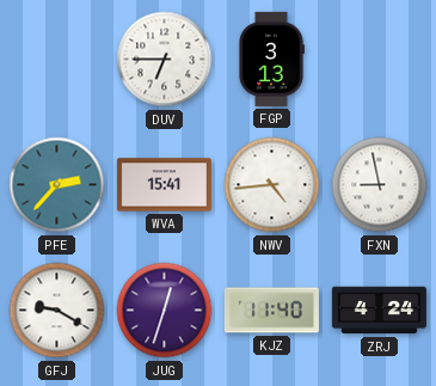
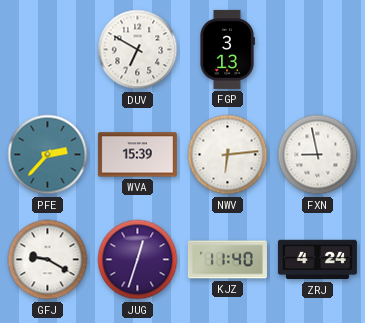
DUV: 6:45 -> 6:50 (138, 50)
WVA: 15:41 -> 15:39 (137, 155)
NWV: 4:44 -> 6:14 (228, 155)
